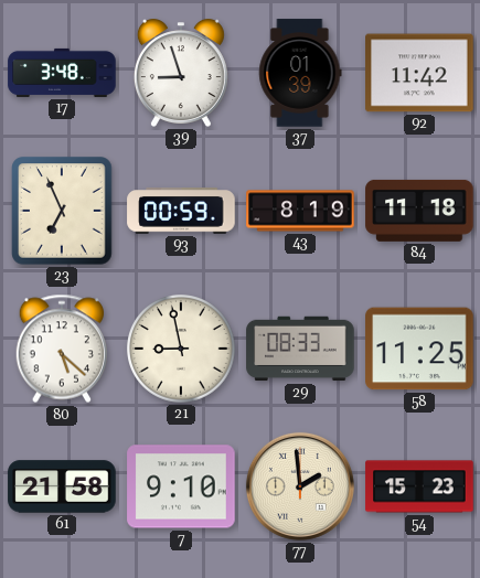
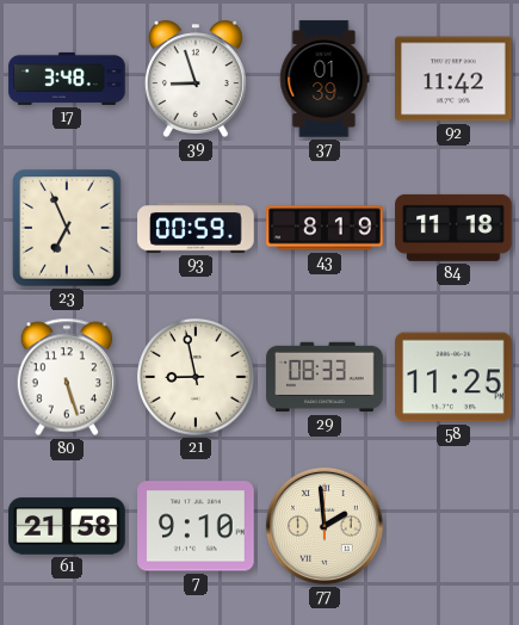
80: 5:22 -> 5:27 (66, 377)
54: 15:23 -> none (419, 486)
